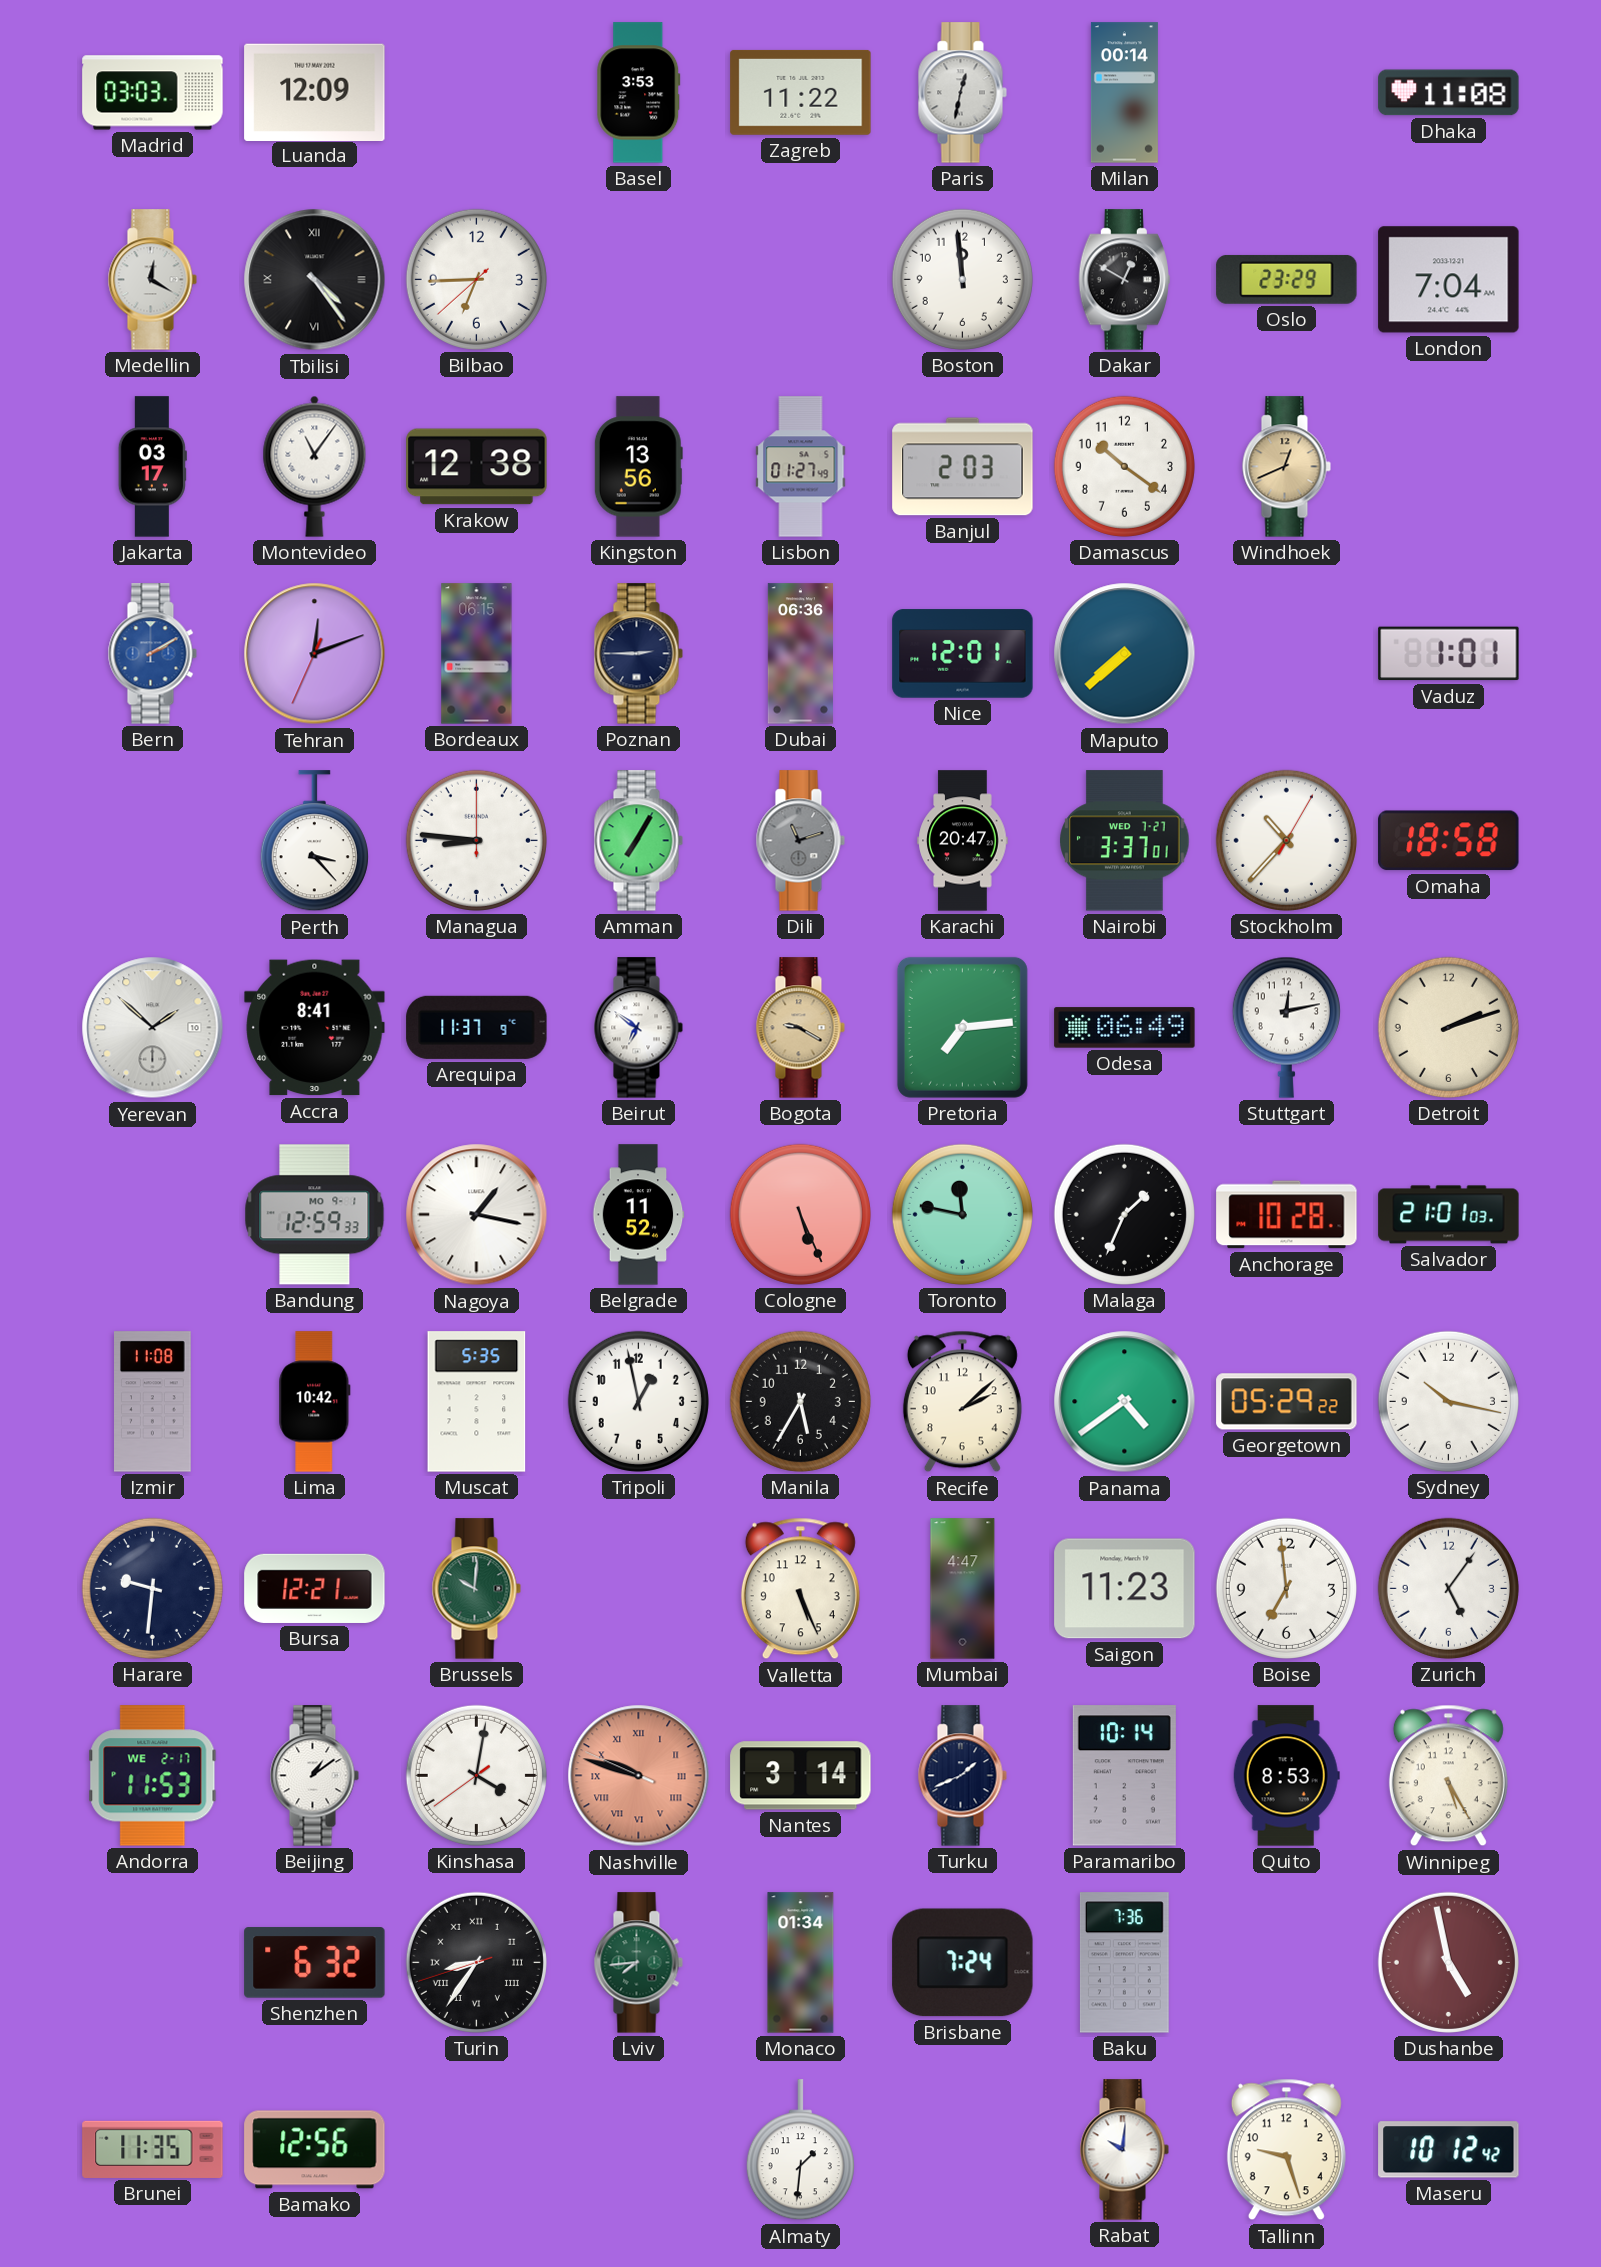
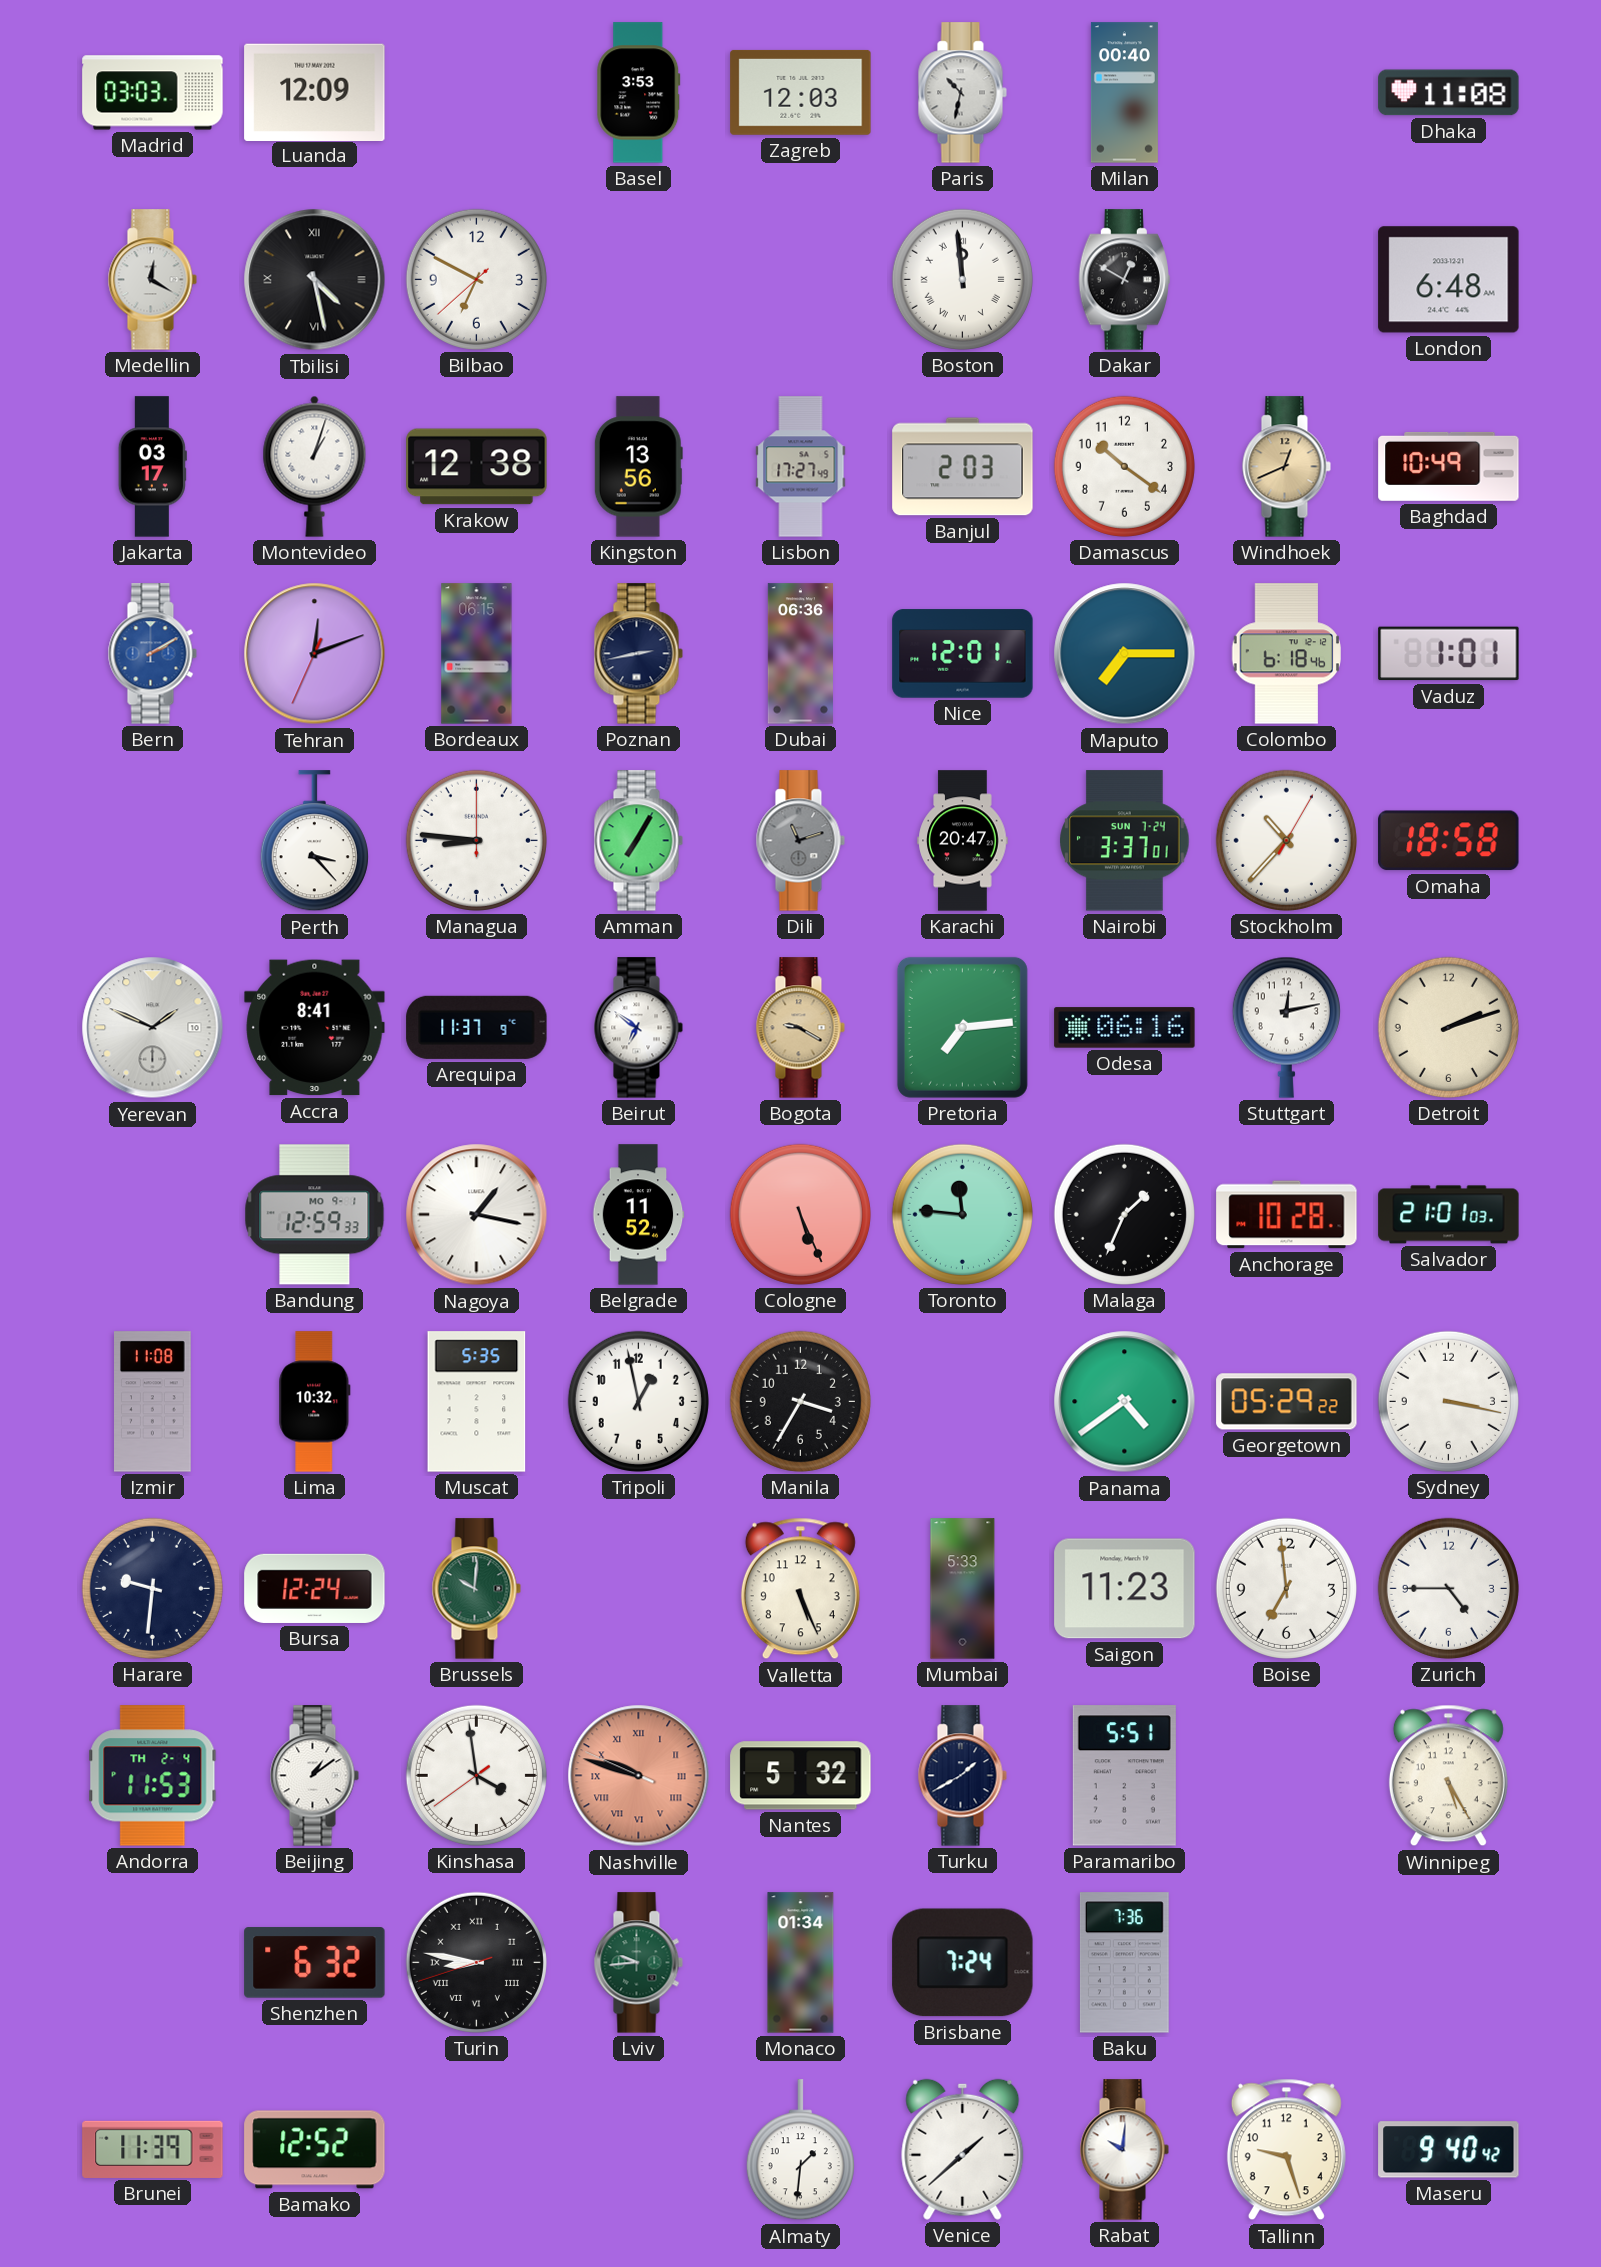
Zagreb: 11:22 -> 12:03 (801, 92)
Paris: 12:32 -> 10:32 (962, 93)
Milan: 00:14 -> 00:40 (1124, 93)
Tbilisi: 4:24 -> 4:28 (315, 280)
Bilbao: 6:44 -> 6:49 (476, 279)
Boston numerals: Arabic -> Roman (962, 279)
Oslo: 23:29 -> none (1287, 279)
London: 7:04 -> 6:48 (1449, 280)
Montevideo: 11:06 -> 1:03 (315, 466)
Lisbon: 01:27 -> 17:27 (801, 467)
Baghdad: none -> 10:49 (1449, 466)
Poznan: 2:45 -> 2:43 (638, 654)
Maputo: 7:38 -> 7:15 (1125, 654)
Colombo: none -> 6:18 (1286, 654)
Nairobi date: WED 7-27 -> SUN 7-24 (1125, 841)
Yerevan: 1:52 -> 1:49 (153, 1028)
Odesa: 06:49 -> 06:16 (1125, 1028)
Toronto: 11:47 -> 11:46 (962, 1214)
Lima: 10:42 -> 10:32 (315, 1402)
Manila: 5:35 -> 3:35 (800, 1401)
Recife: 2:08 -> none (962, 1402)
Sydney: 10:17 -> 3:17 (1448, 1401)
Bursa: 12:21 -> 12:24 (315, 1588)
Mumbai: 4:47 -> 5:33 (963, 1589)
Zurich: 5:06 -> 4:45 (1448, 1588)
Andorra date: WE 2-17 -> TH 2-4 (153, 1776)
Kinshasa: 4:01 -> 3:58 (476, 1775)
Nantes: 3:14 -> 5:32 (801, 1776)
Turku: 1:41 -> 1:40 (962, 1776)
Paramaribo: 10:14 -> 5:51 (1124, 1776)
Quito: 8:53 -> none (1286, 1776)
Turin: 8:35 -> 8:46 (476, 1962)
Lviv: 7:44 -> 9:44 (638, 1963)
Dushanbe: 4:58 -> none (1448, 1962)
Brunei: 11:35 -> 11:39 (153, 2149)
Bamako: 12:56 -> 12:52 (315, 2150)
Venice: none -> 1:38 (963, 2149)
Maseru: 10:12 -> 9:40 (1449, 2150)
